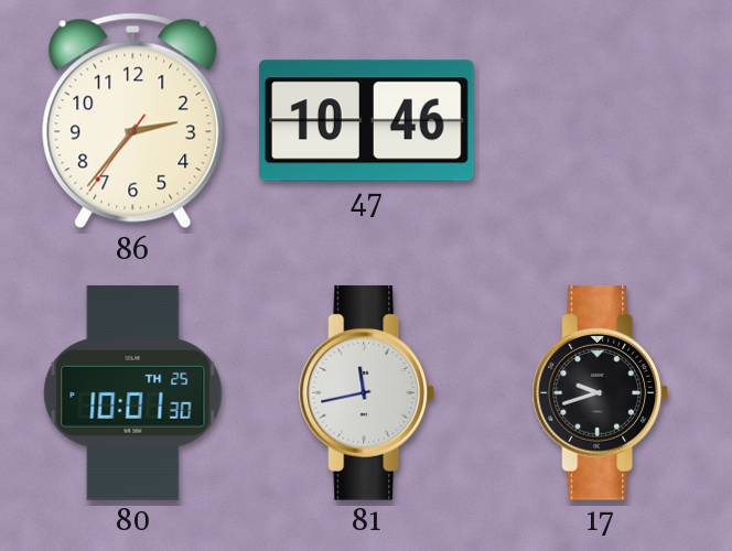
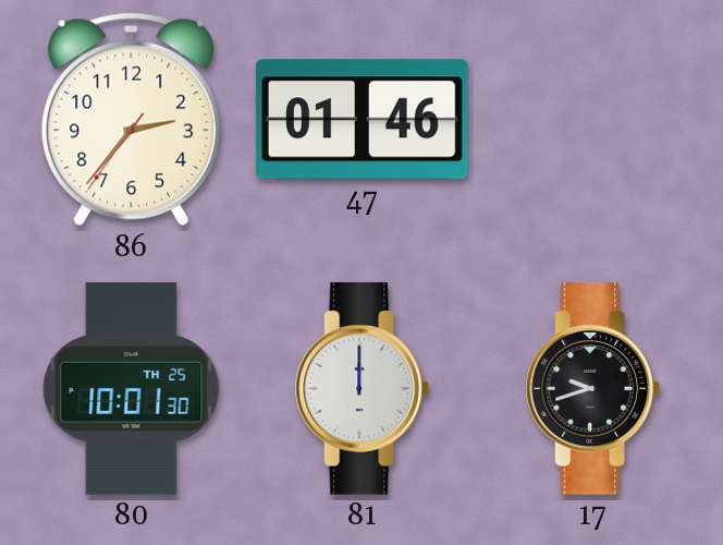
47: 10:46 -> 01:46 (361, 120)
81: 11:43 -> 12:00 (363, 388)
